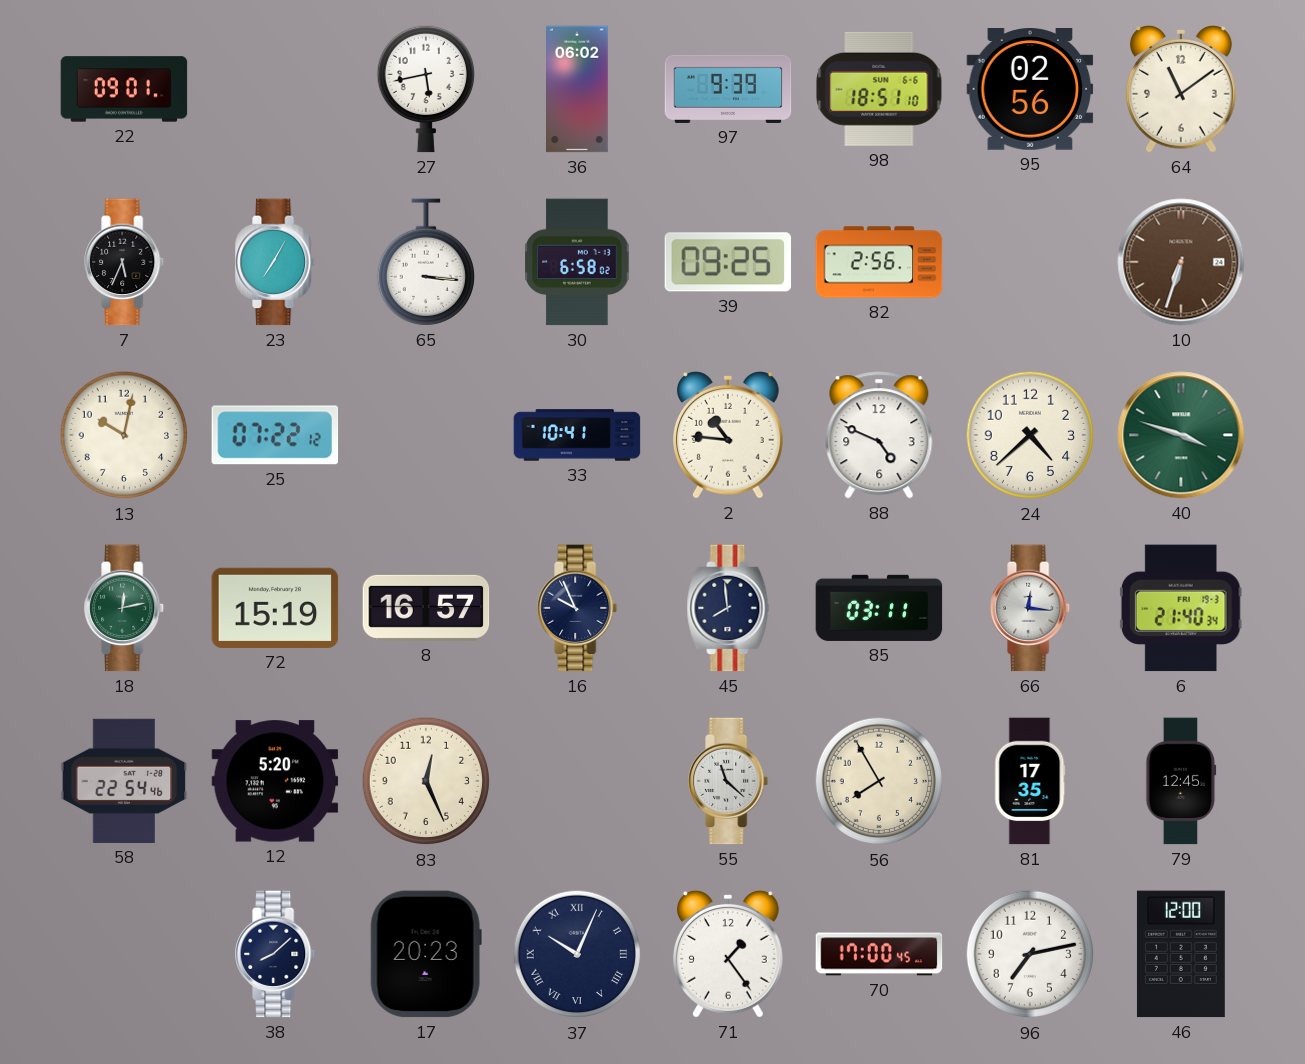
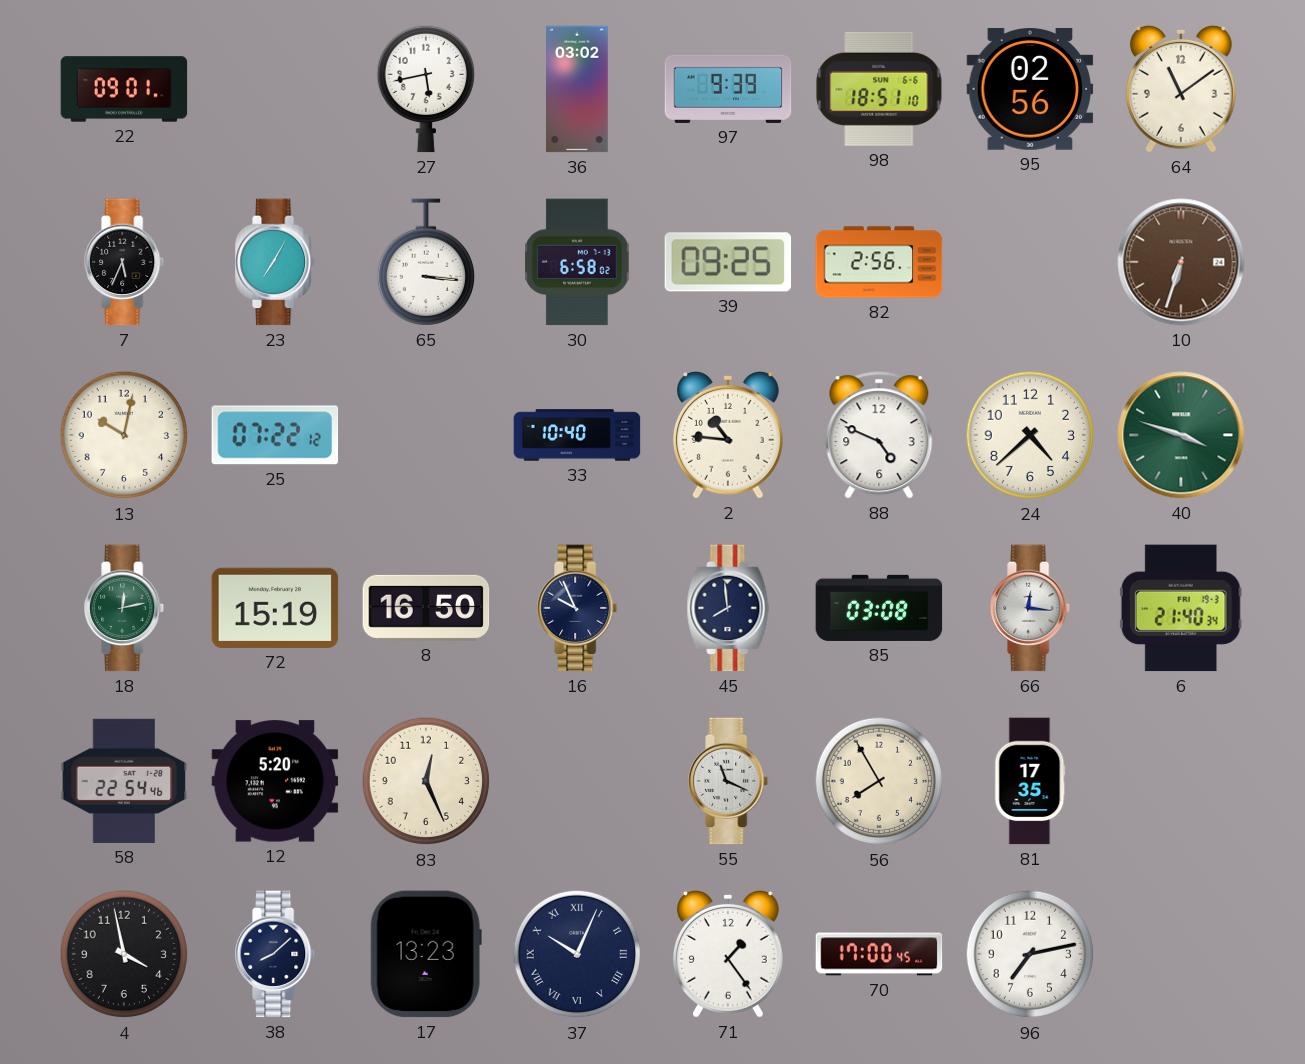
36: 06:02 -> 03:02 (578, 89)
33: 10:41 -> 10:40 (577, 435)
8: 16:57 -> 16:50 (426, 608)
85: 03:11 -> 03:08 (879, 608)
55: 11:22 -> 11:19 (729, 781)
79: 12:45 -> none (1181, 781)
4: none -> 3:58 (124, 954)
17: 20:23 -> 13:23 (426, 954)
46: 12:00 -> none (1181, 954)
